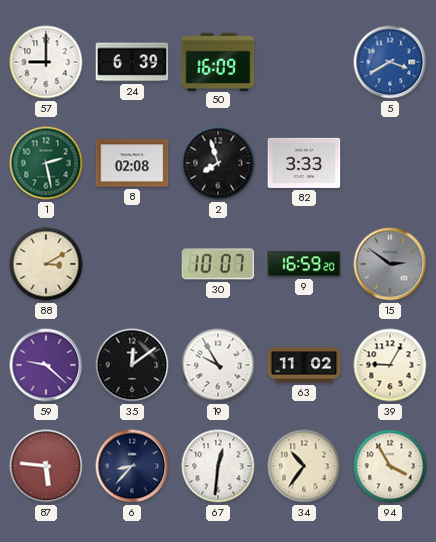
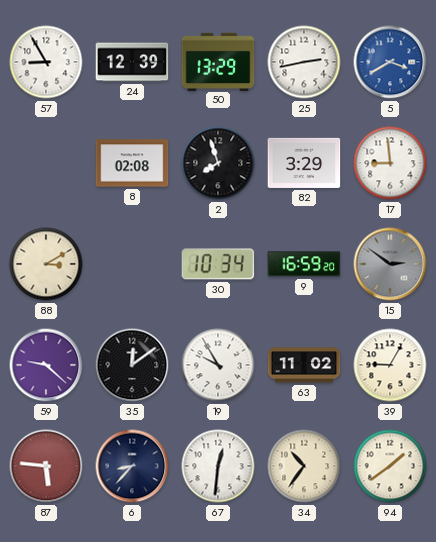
57: 9:00 -> 8:55 (46, 62)
24: 6:39 -> 12:39 (132, 62)
50: 16:09 -> 13:29 (218, 61)
25: none -> 2:43 (304, 62)
1: 2:28 -> none (46, 163)
82: 3:33 -> 3:29 (304, 163)
17: none -> 8:59 (390, 163)
30: 10:07 -> 10:34 (218, 264)
94: 3:55 -> 1:39 (390, 466)
